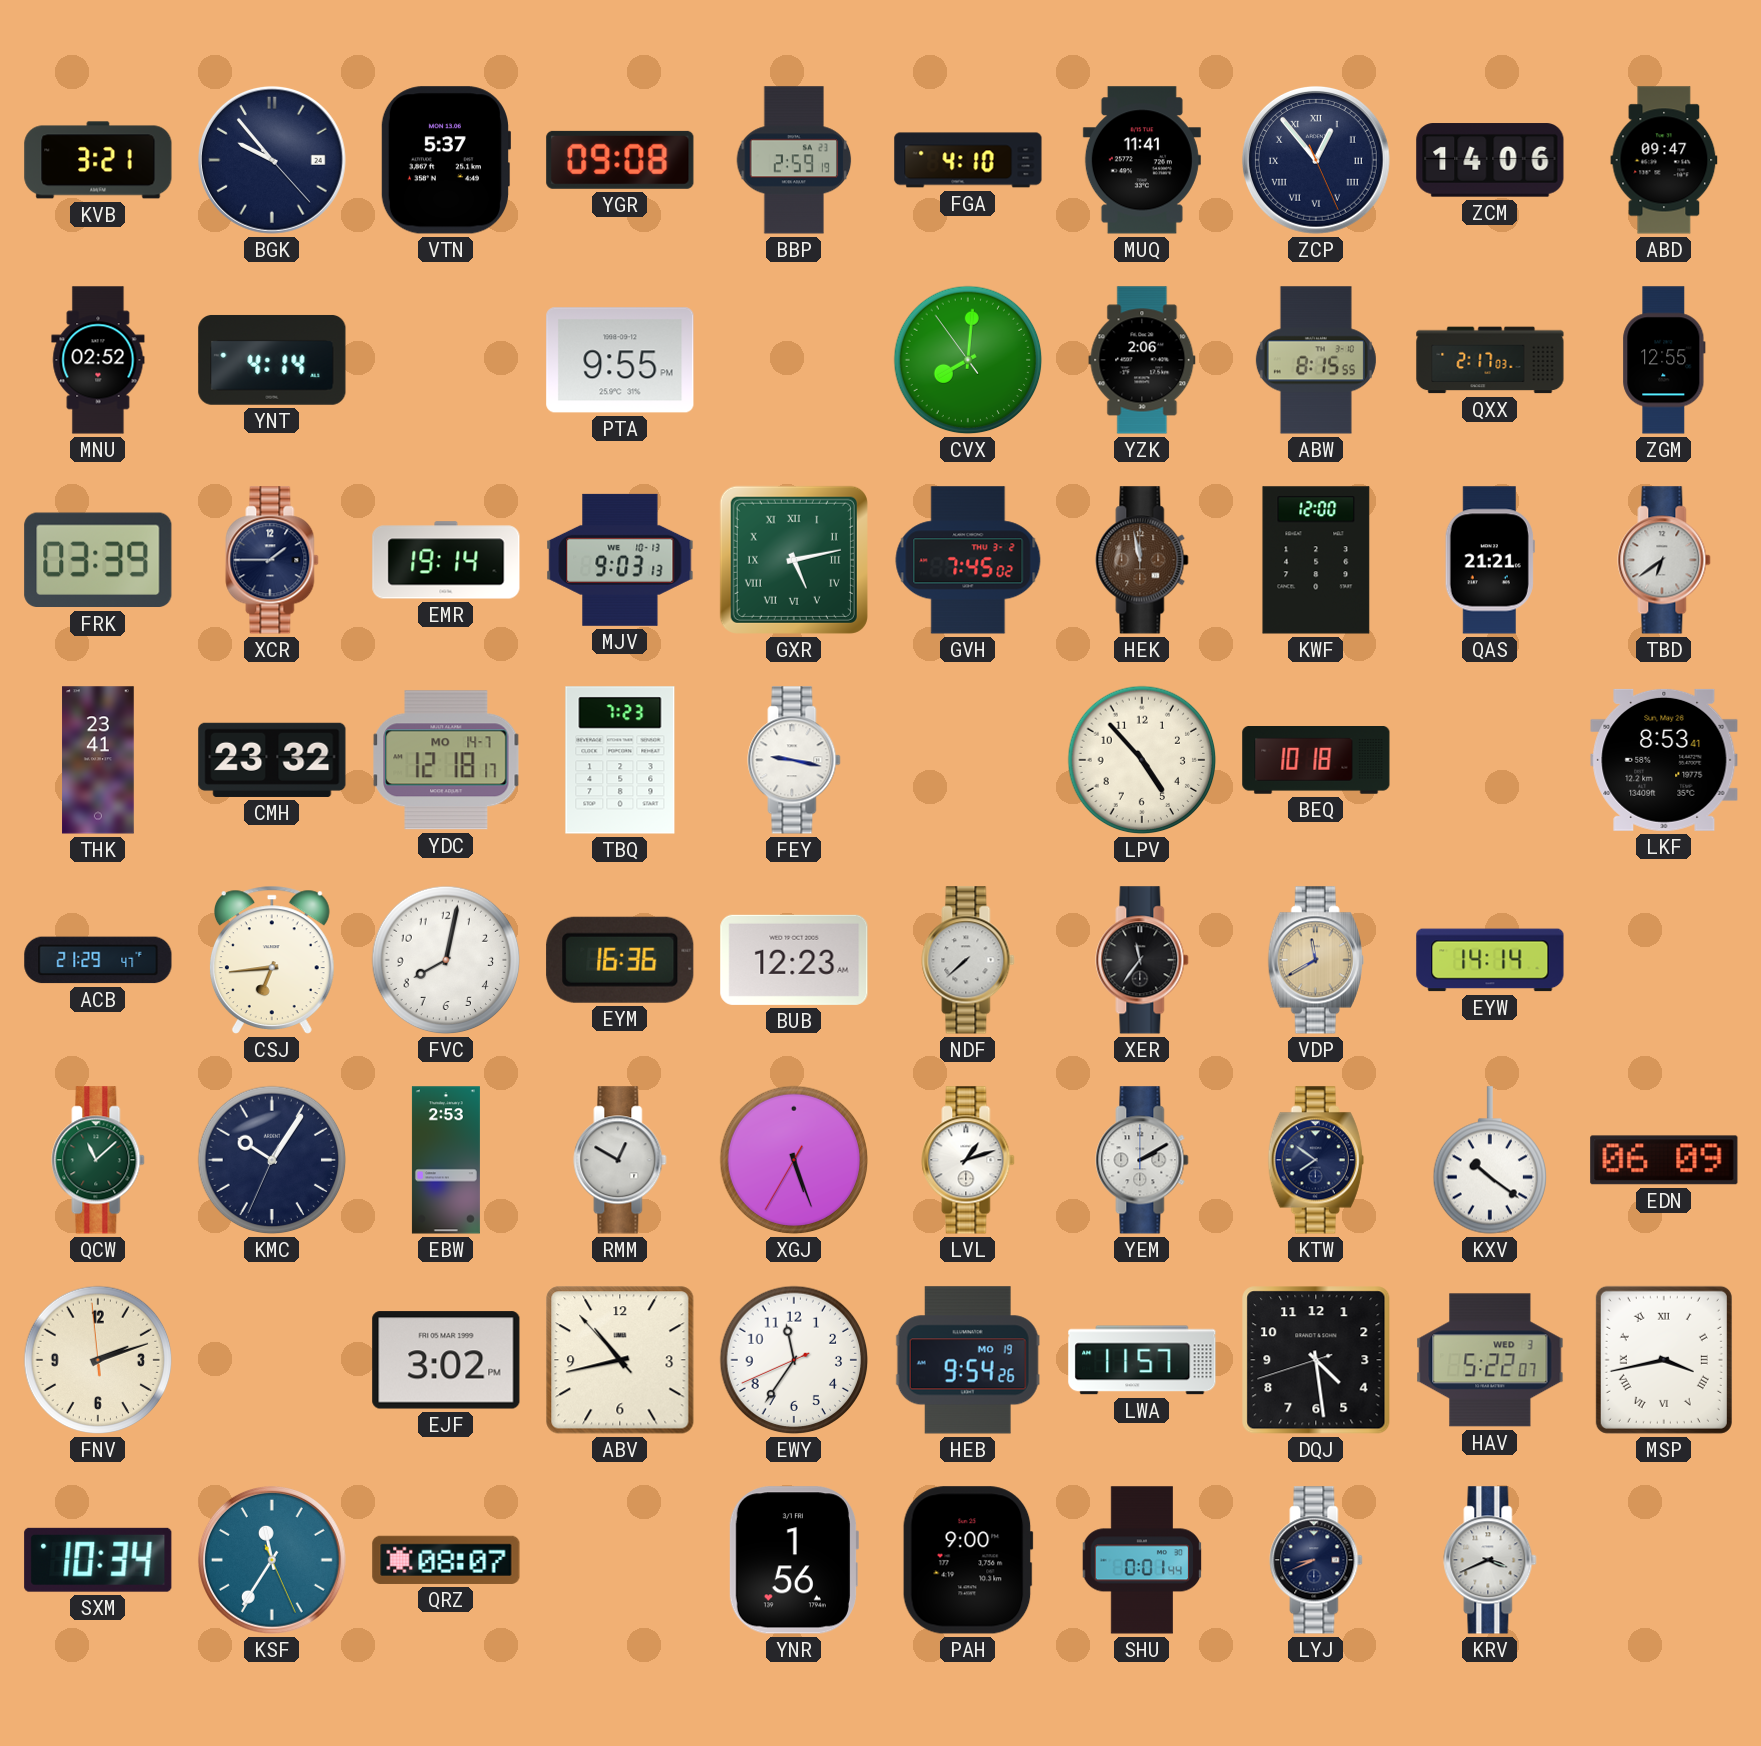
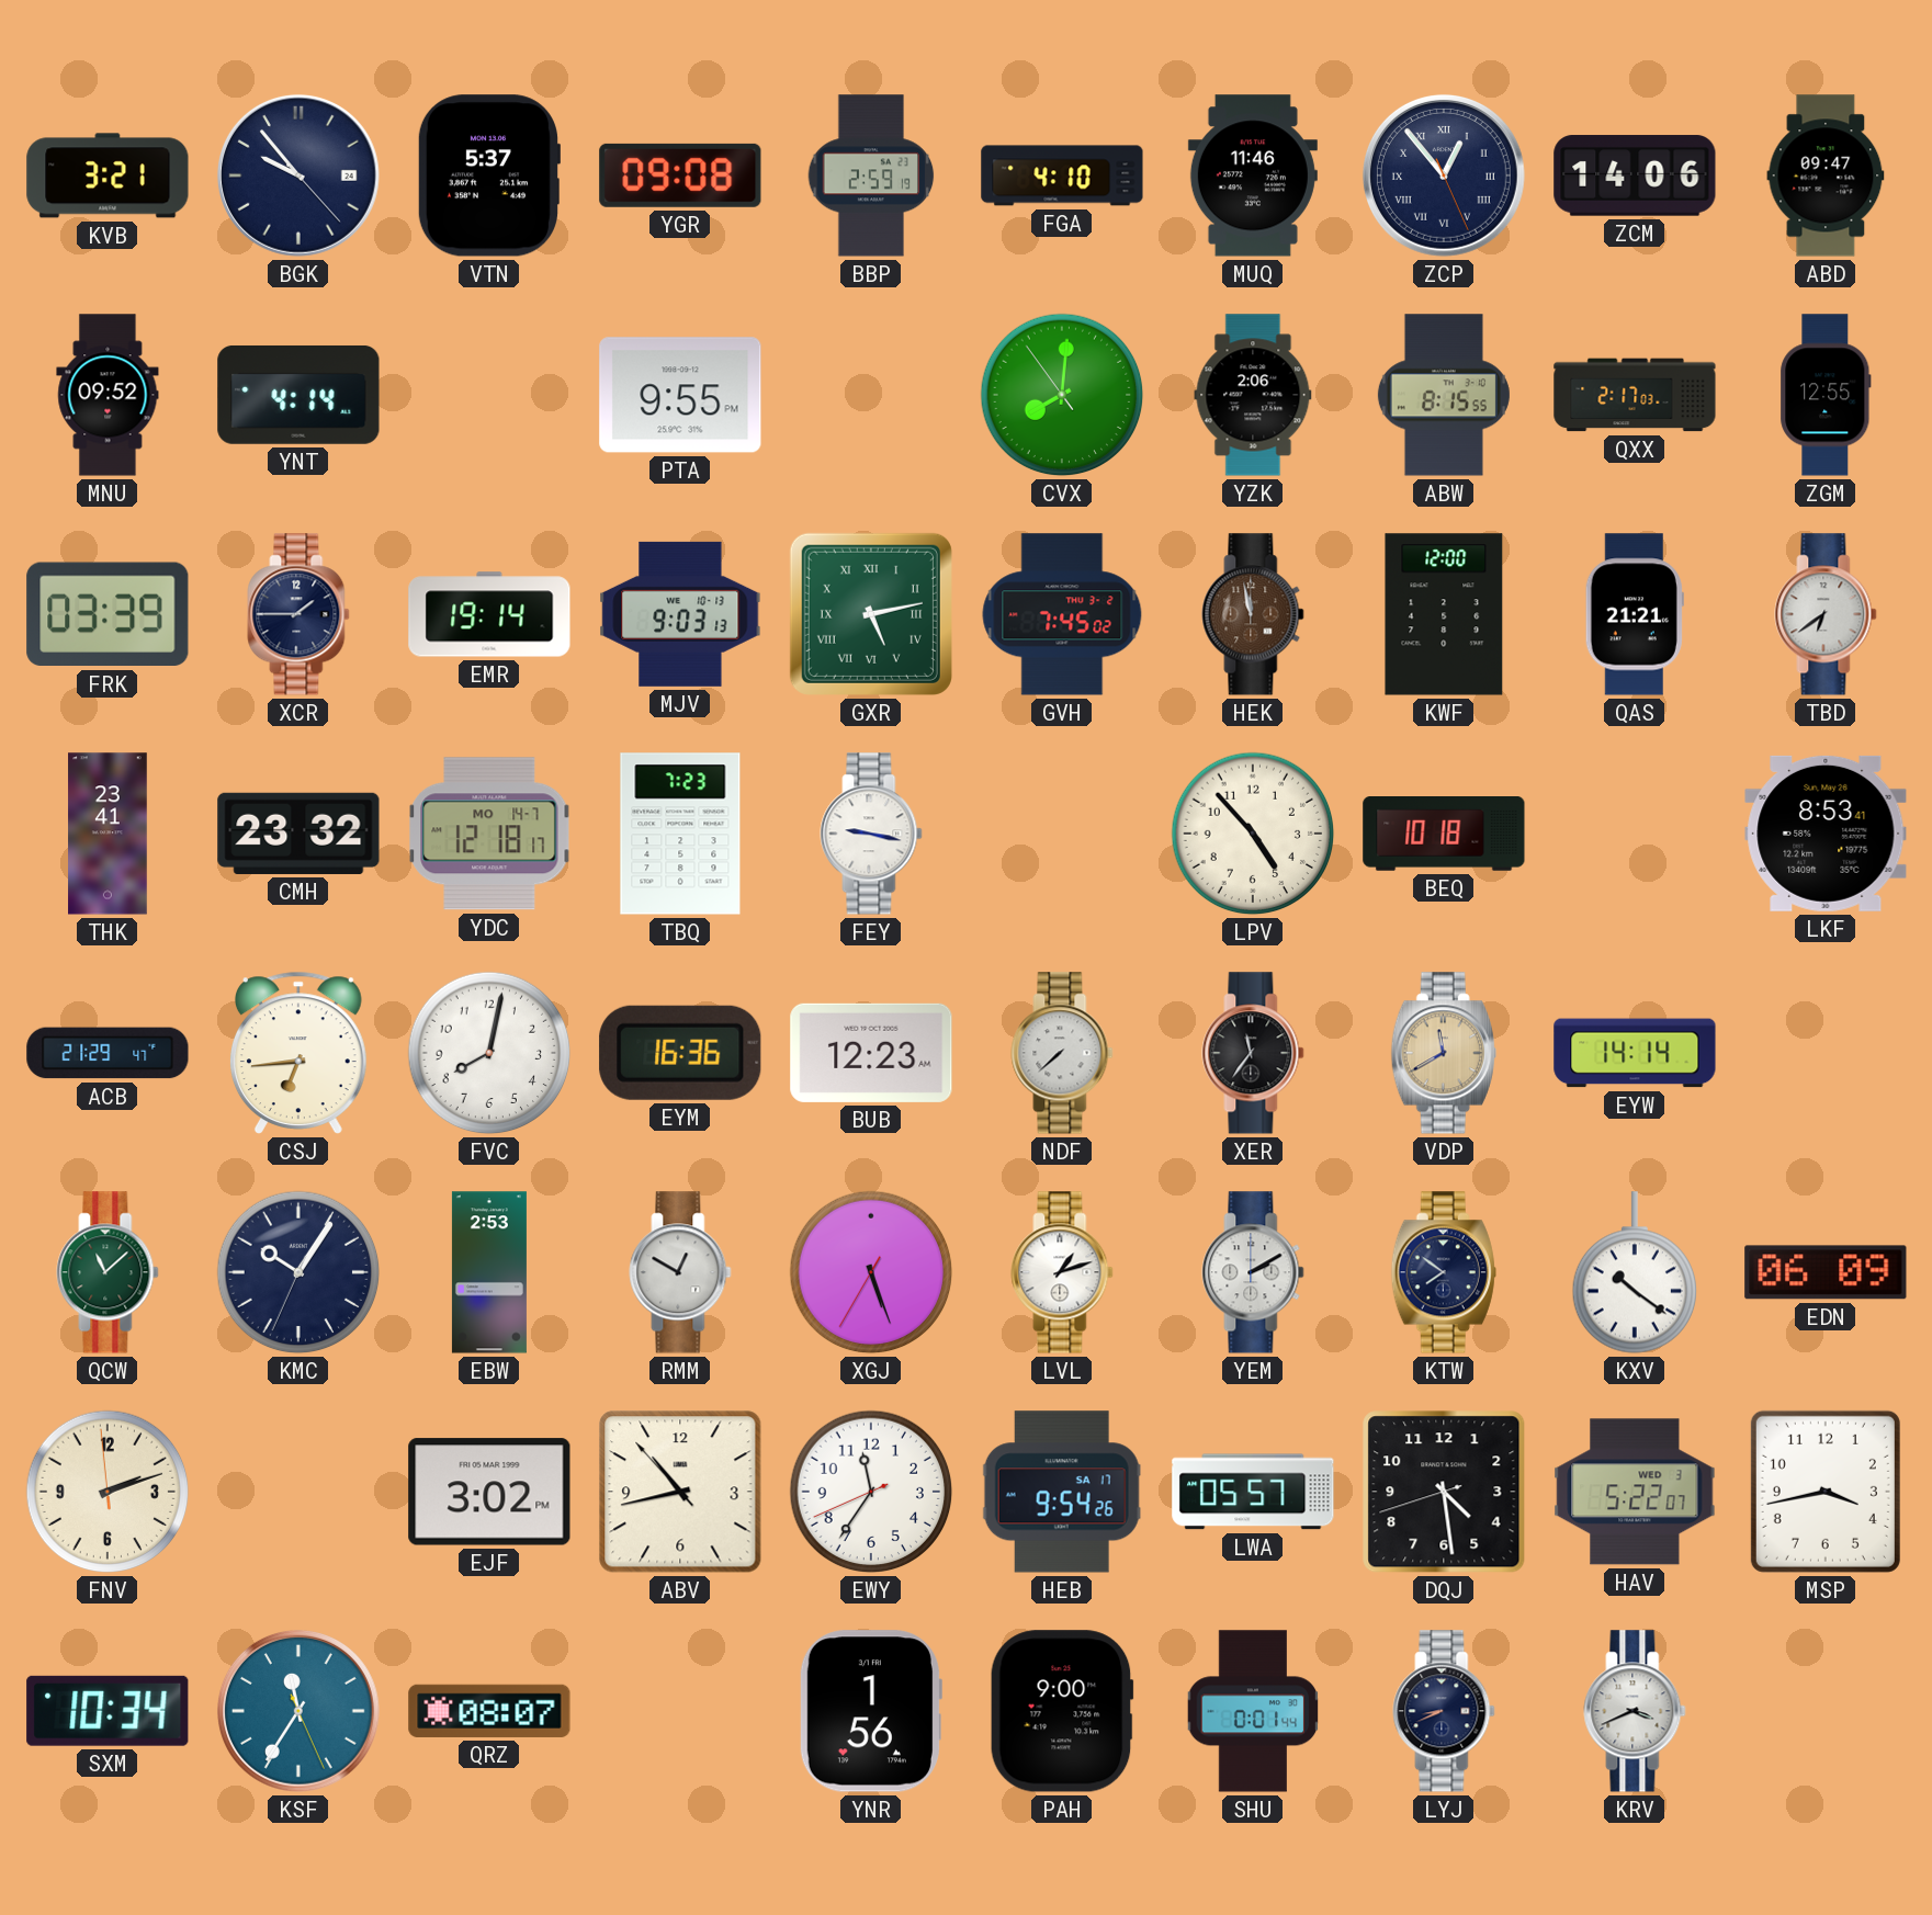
MUQ: 11:41 -> 11:46 (1253, 175)
MNU: 02:52 -> 09:52 (108, 395)
HEB date: MO 19 -> SA 17 (1062, 1492)
LWA: 11:57 -> 05:57 (1253, 1492)
MSP numerals: Roman -> Arabic (1826, 1492)
